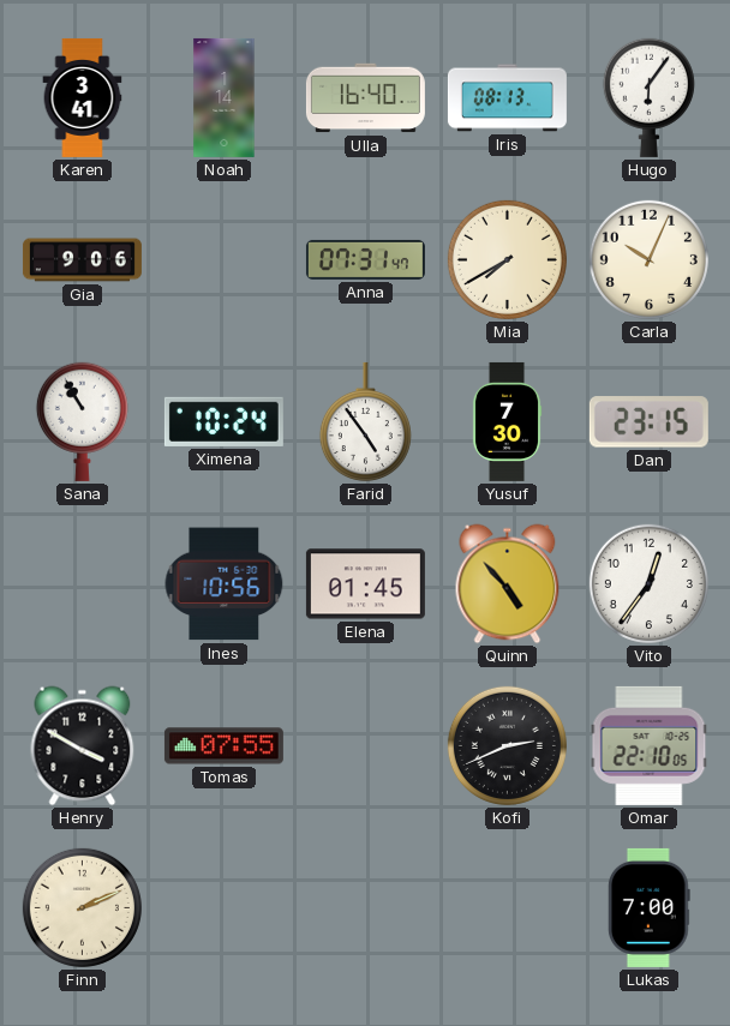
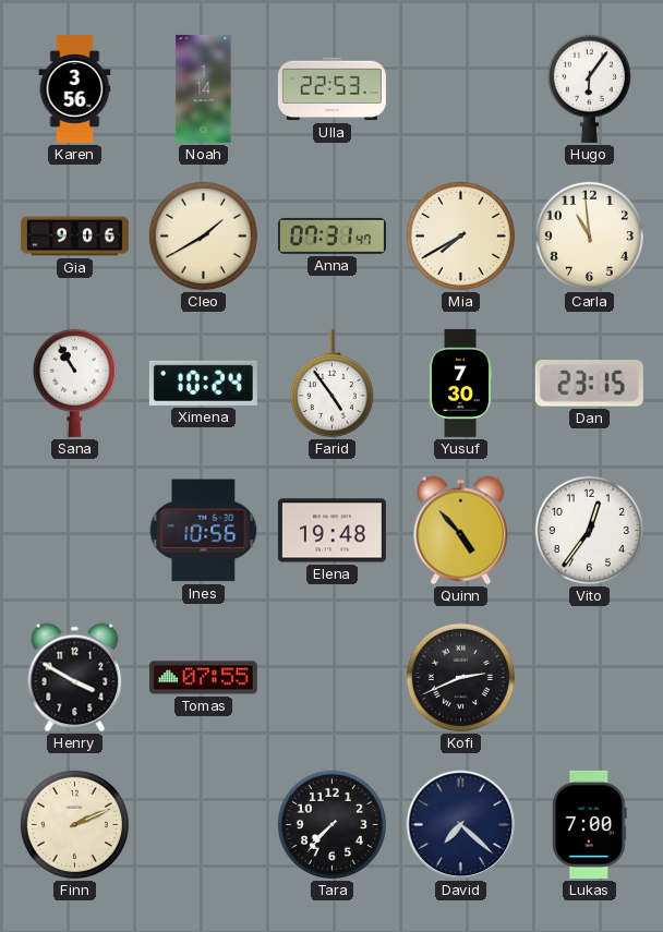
Karen: 3:41 -> 3:56 (75, 88)
Ulla: 16:40 -> 22:53 (331, 89)
Iris: 08:13 -> none (507, 98)
Cleo: none -> 1:40 (203, 235)
Carla: 10:04 -> 10:59 (589, 235)
Elena: 01:45 -> 19:48 (331, 531)
Omar: 22:10 -> none (650, 745)
Tara: none -> 7:37 (331, 824)
David: none -> 7:22 (461, 825)
